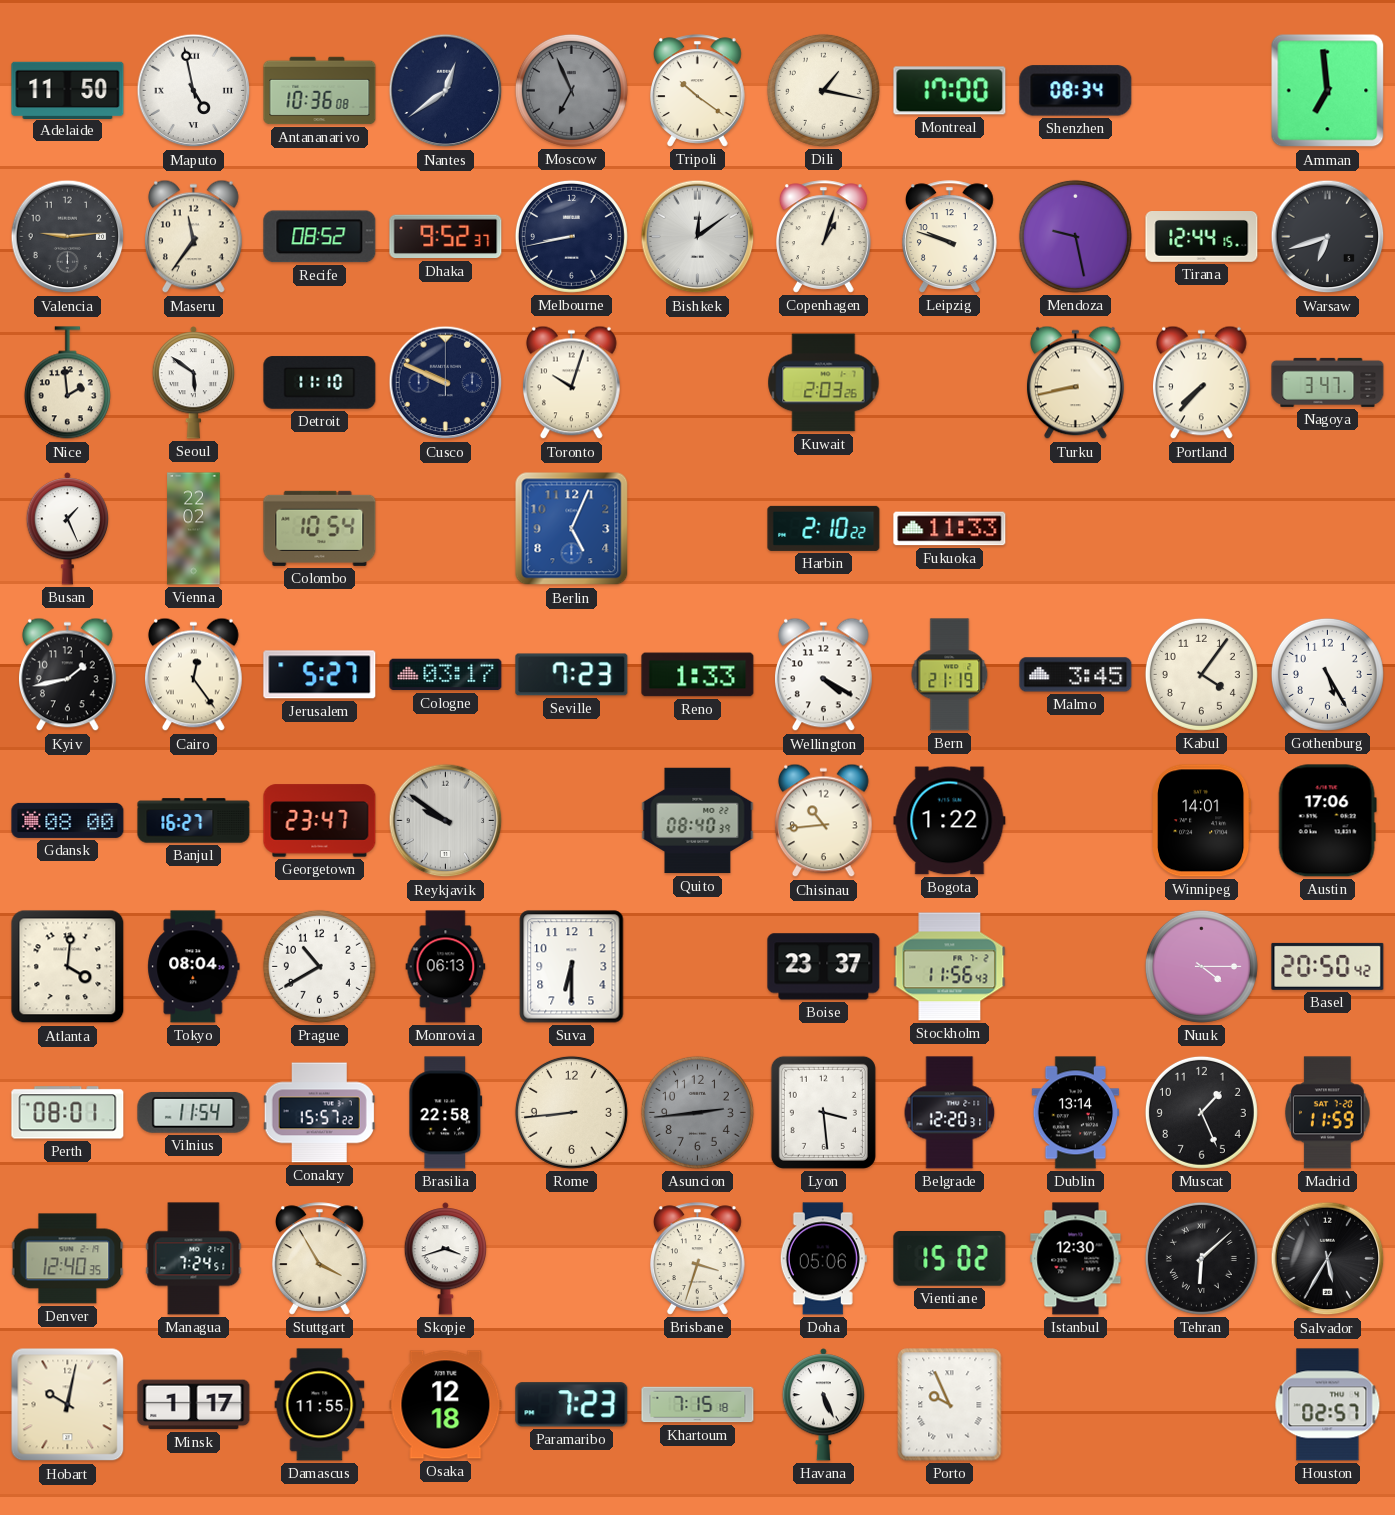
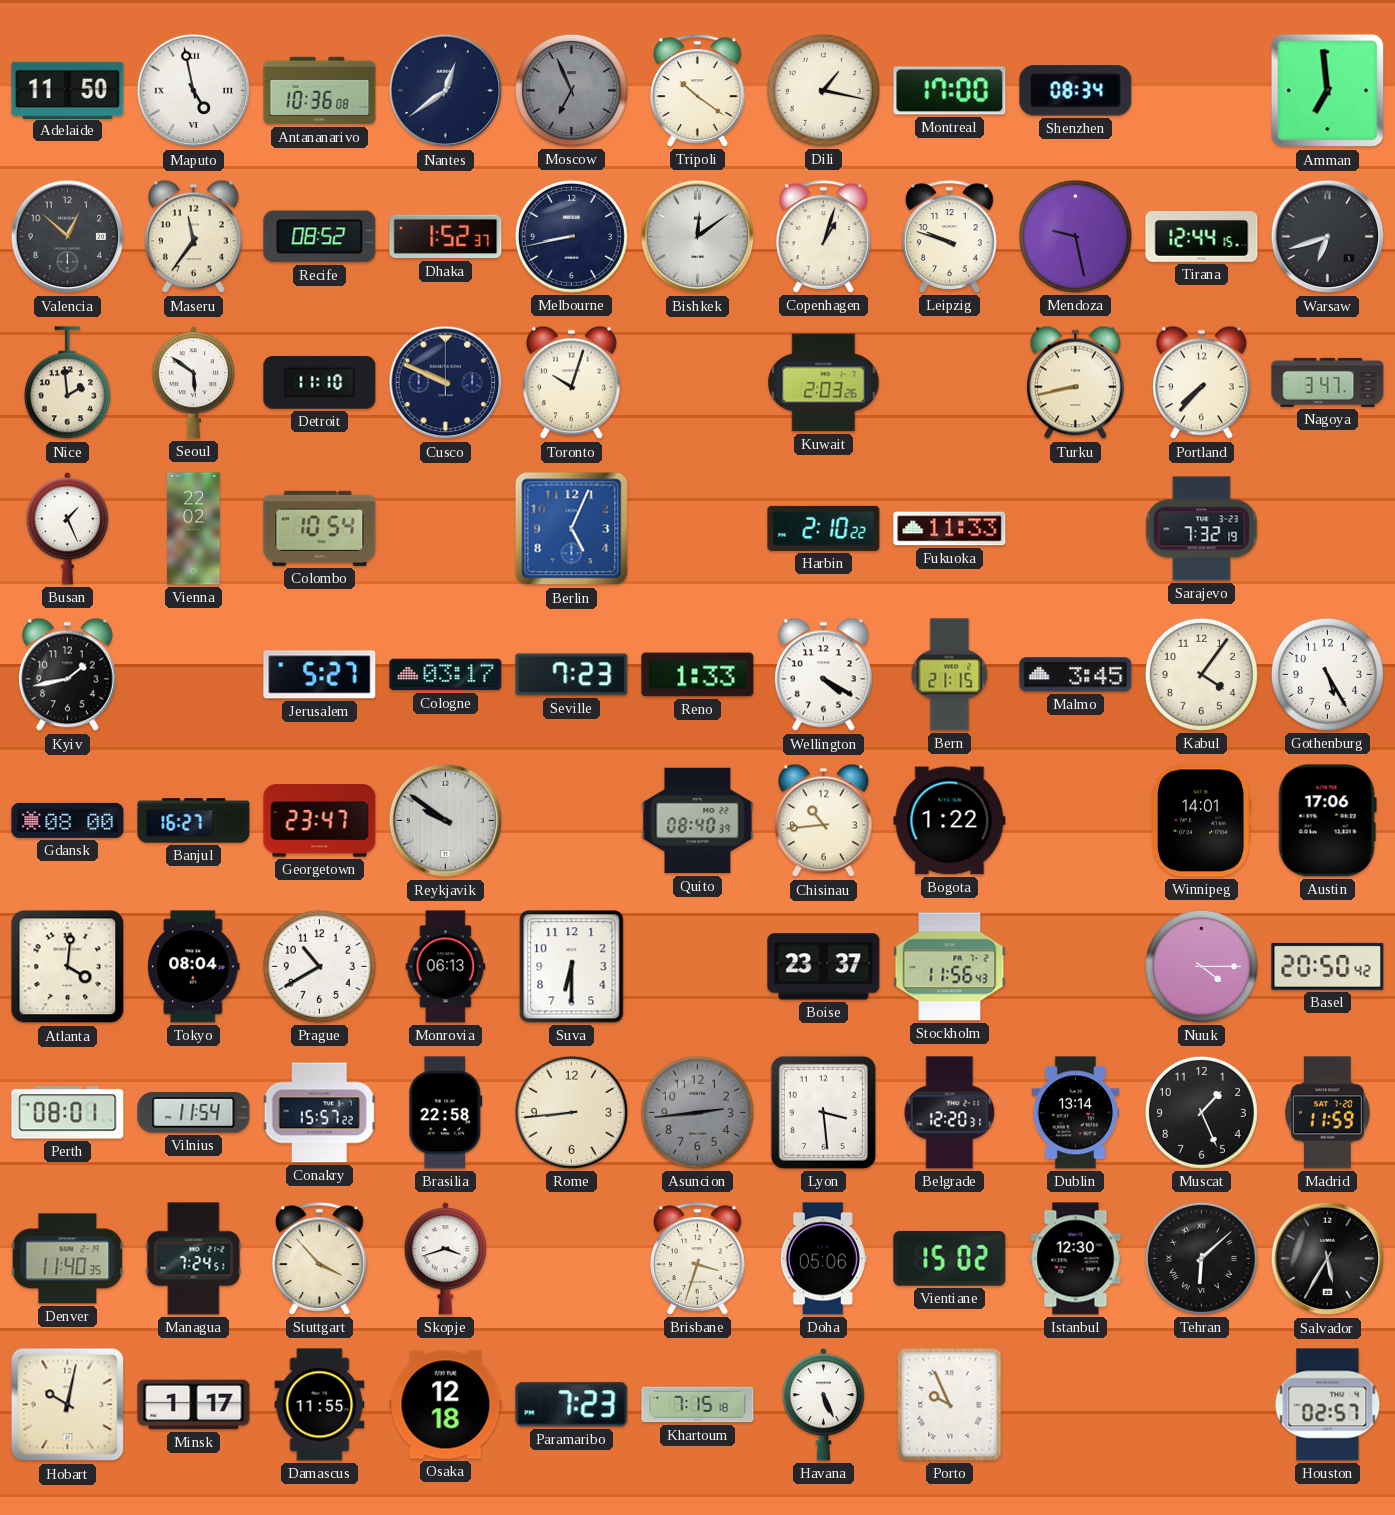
Valencia: 9:14 -> 12:52 (68, 237)
Dhaka: 9:52 -> 1:52 (446, 237)
Sarajevo: none -> 7:32 (1202, 529)
Cairo: 12:24 -> none (194, 675)
Bern: 21:19 -> 21:15 (950, 675)
Denver: 12:40 -> 11:40 (68, 1259)
Stuttgart: 3:55 -> 3:53 (320, 1259)
